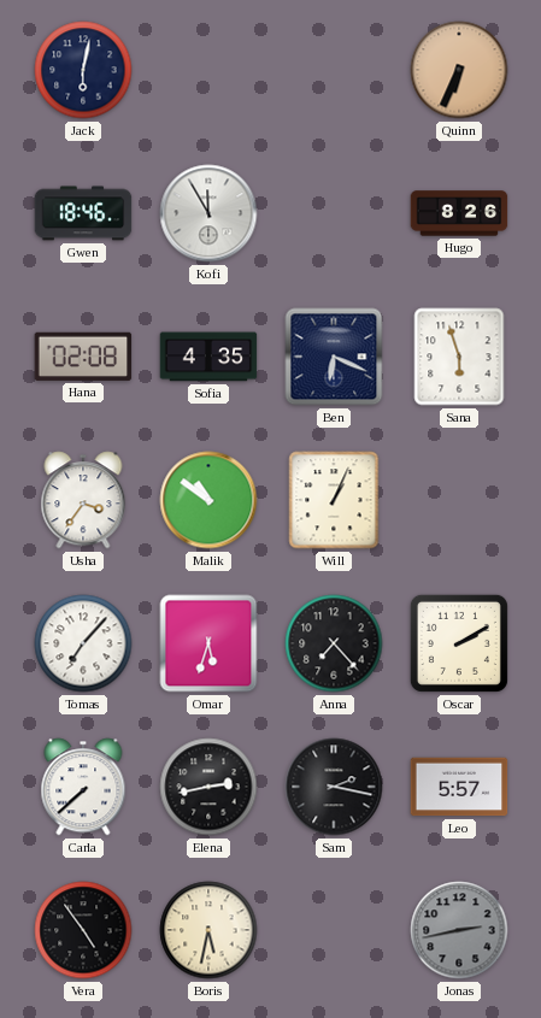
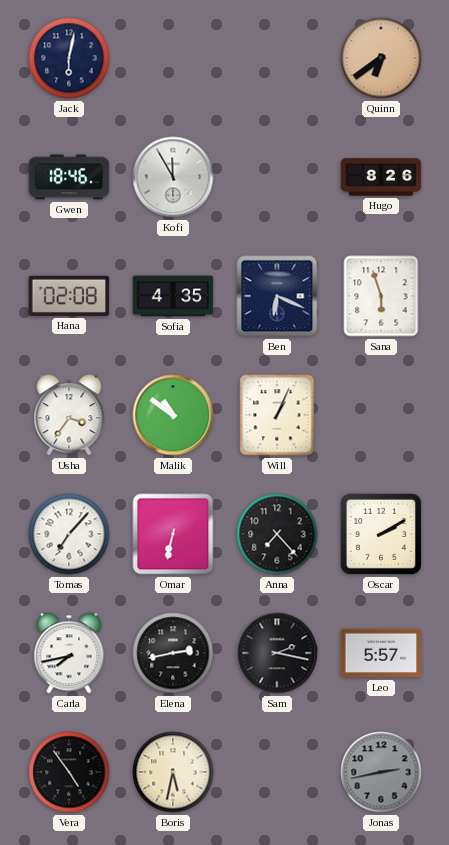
Quinn: 6:34 -> 6:39 (381, 58)
Omar: 5:33 -> 6:32 (173, 534)
Carla: 7:38 -> 7:43 (69, 653)
